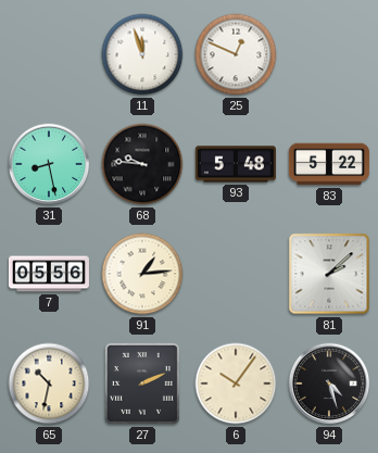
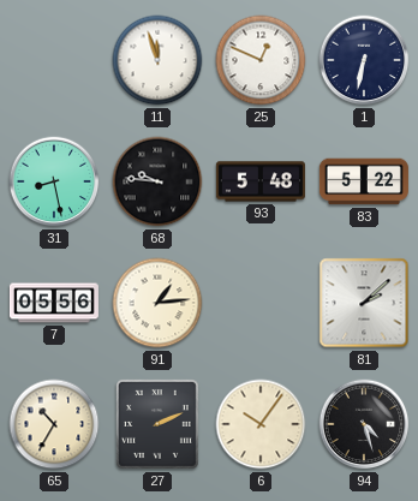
1: none -> 6:32 (364, 60)
65: 10:32 -> 10:35 (54, 424)
